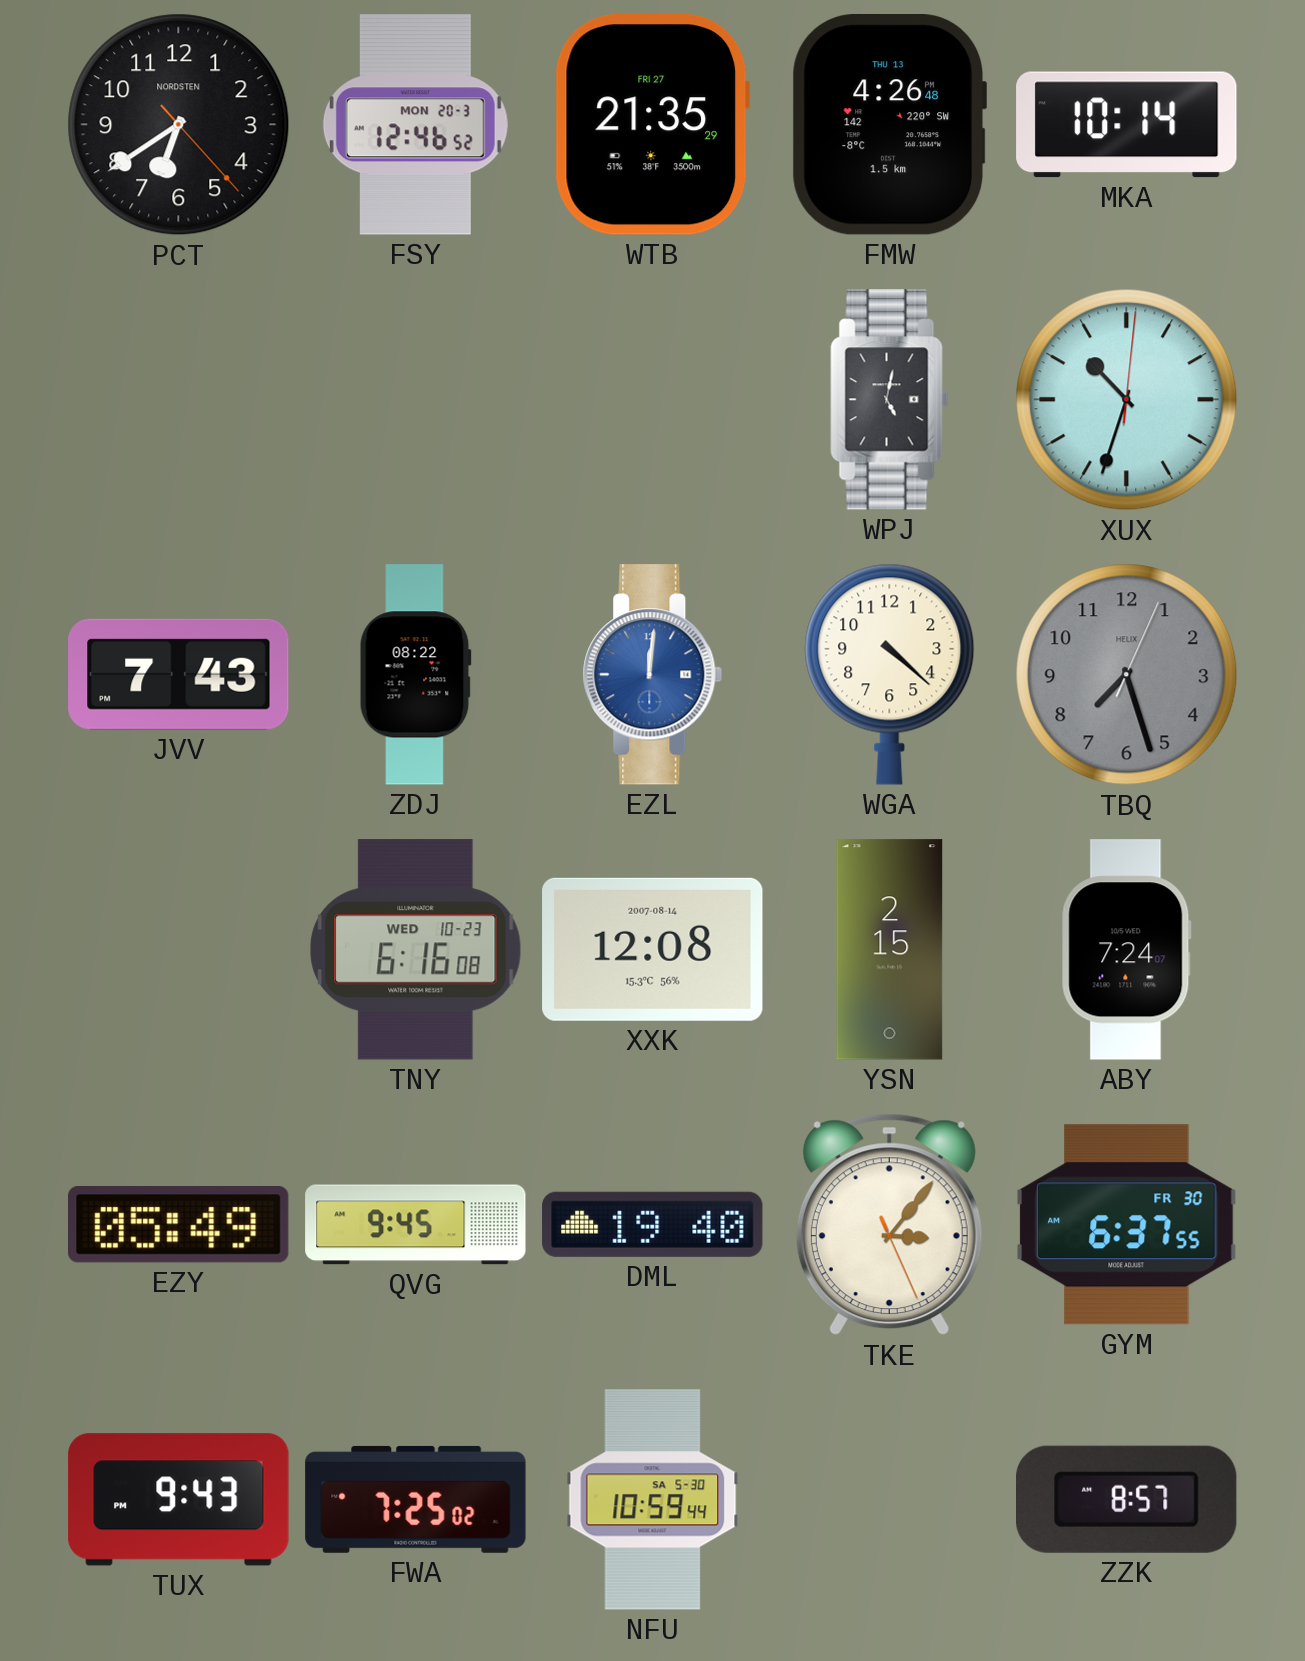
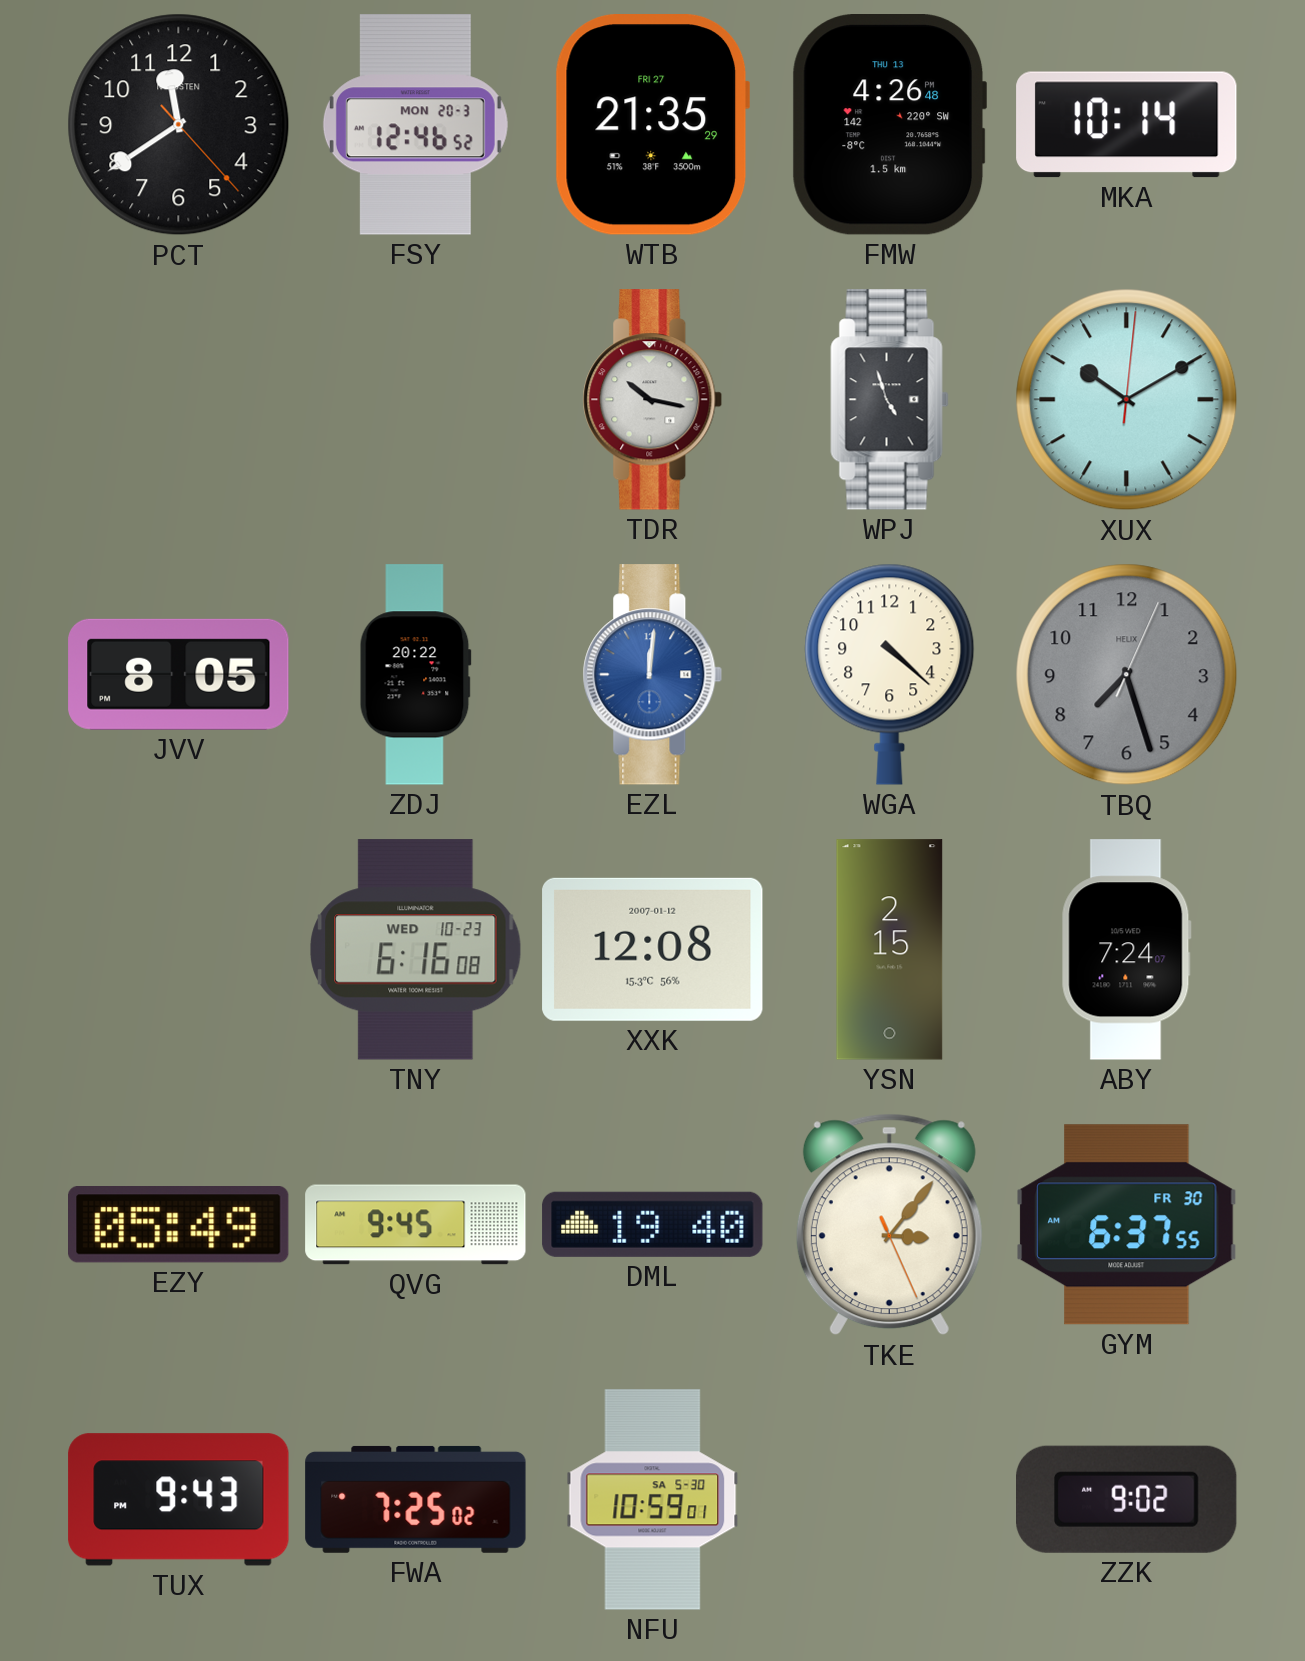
PCT: 6:39 -> 11:39 (179, 125)
TDR: none -> 10:17 (653, 400)
WPJ: 5:02 -> 4:57 (890, 400)
XUX: 10:33 -> 10:10 (1127, 400)
JVV: 7:43 -> 8:05 (179, 674)
ZDJ: 08:22 -> 20:22 (415, 675)
XXK date: 2007-08-14 -> 2007-01-12 (653, 949)
NFU: 10:59:44 -> 10:59:01 (653, 1500)
ZZK: 8:57 -> 9:02 (1127, 1499)
